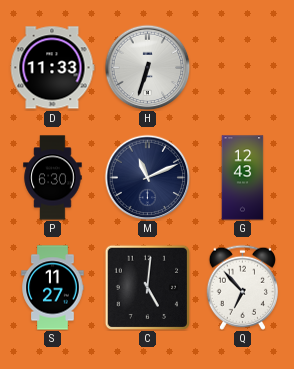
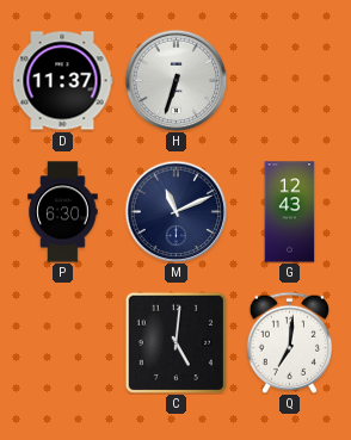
D: 11:33 -> 11:37 (62, 81)
S: 11:27 -> none (53, 288)
Q: 6:53 -> 7:01 (289, 342)
